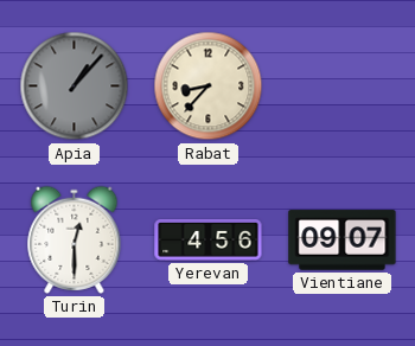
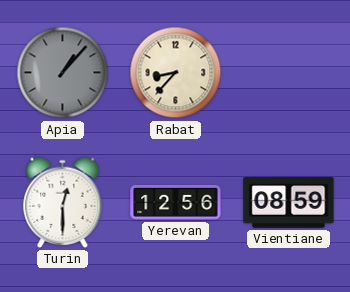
Yerevan: 4:56 -> 12:56 (176, 203)
Vientiane: 09:07 -> 08:59 (289, 203)
